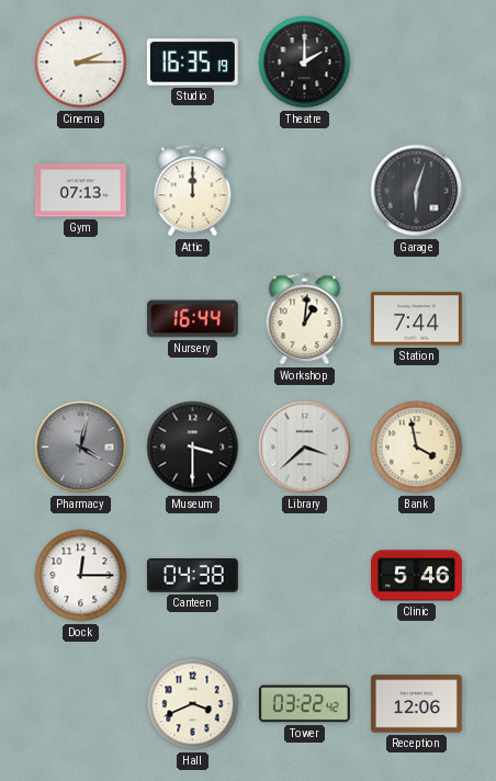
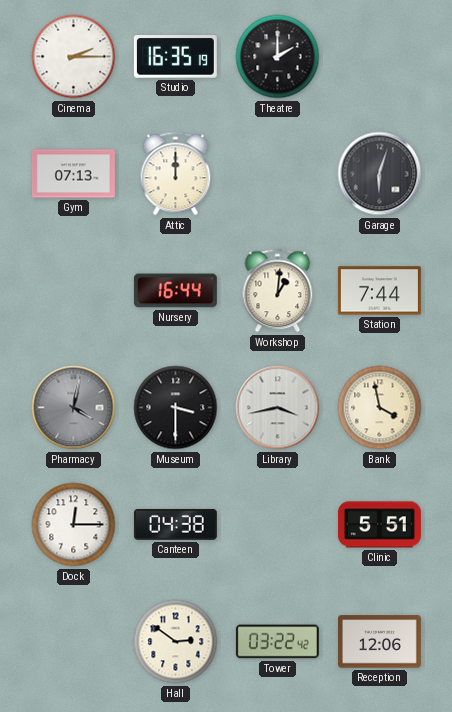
Library: 3:38 -> 3:43 (278, 408)
Clinic: 5:46 -> 5:51 (379, 525)
Hall: 3:41 -> 2:51 (176, 642)
